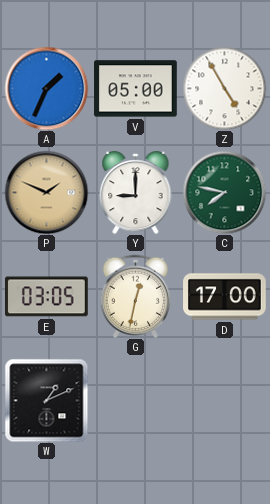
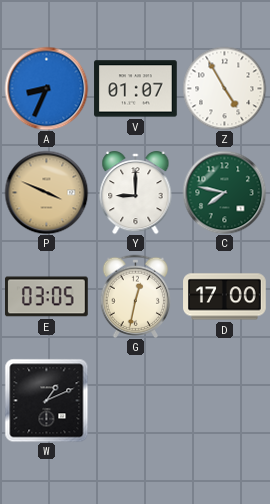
A: 1:34 -> 8:34 (46, 88)
V: 05:00 -> 01:07 (136, 89)
P: 1:49 -> 3:49 (46, 192)
